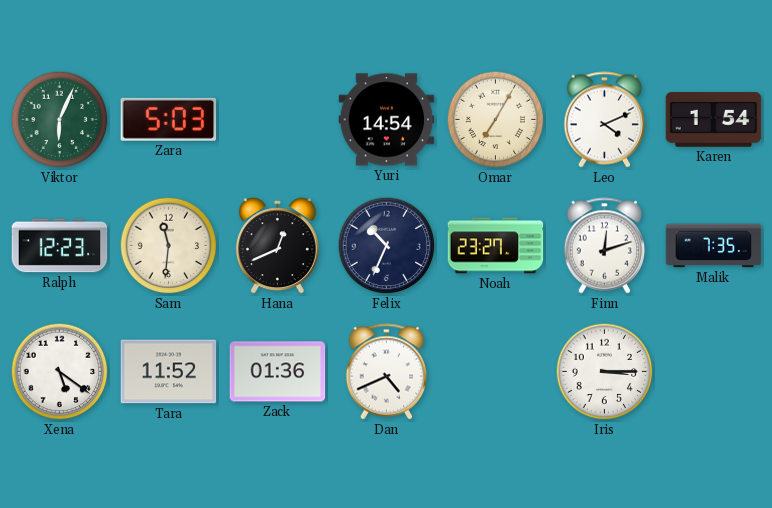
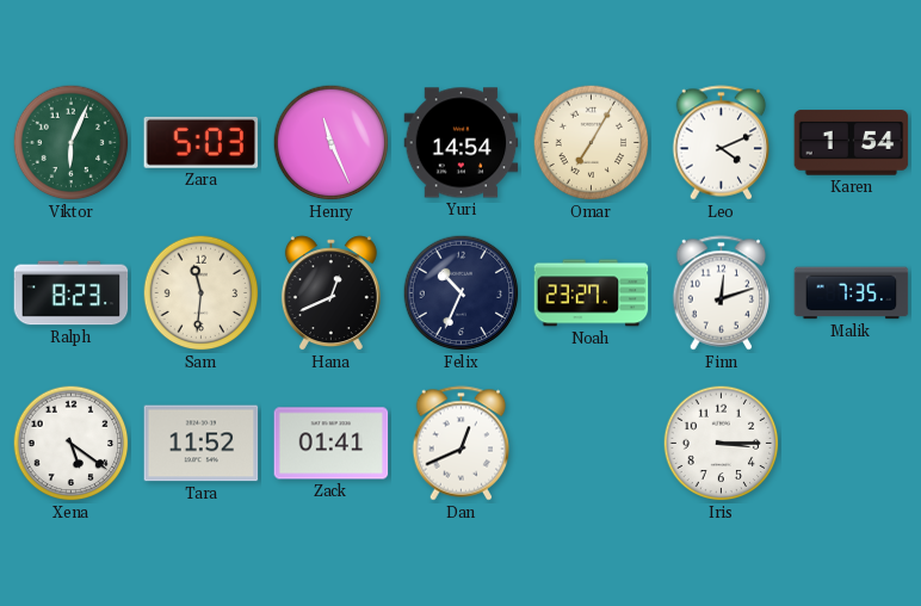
Henry: none -> 11:26 (332, 143)
Ralph: 12:23 -> 8:23 (72, 293)
Zack: 01:36 -> 01:41 (332, 444)
Dan: 4:41 -> 12:41 (462, 444)
